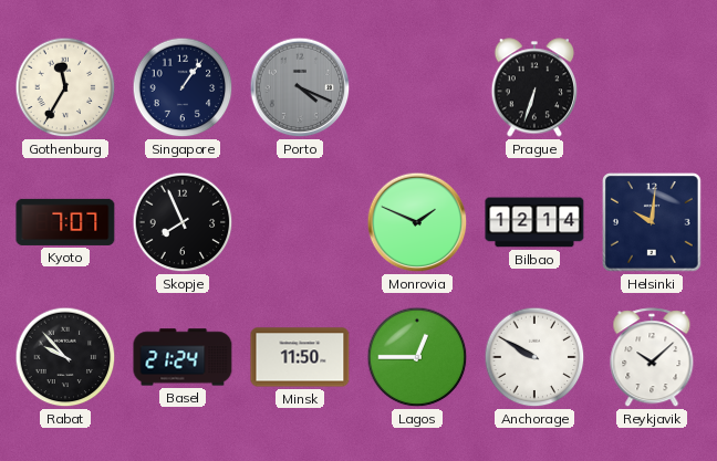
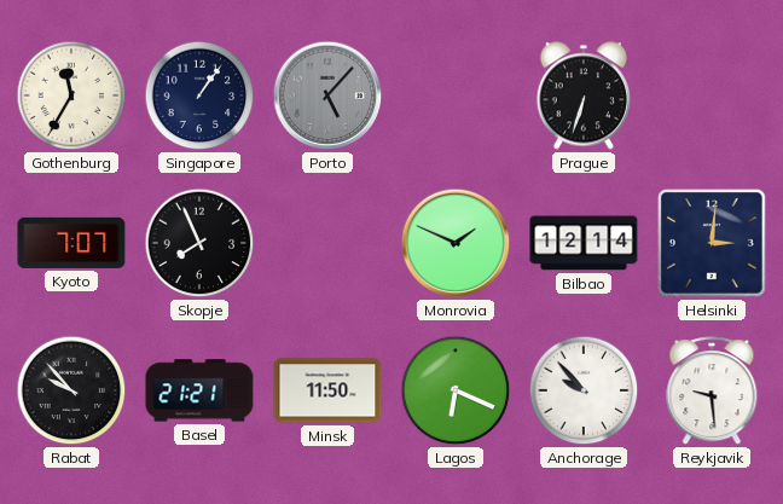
Porto: 4:19 -> 5:07 (327, 95)
Helsinki: 10:01 -> 3:01 (713, 244)
Basel: 21:24 -> 21:21 (199, 390)
Lagos: 12:45 -> 6:19 (456, 390)
Anchorage: 9:50 -> 9:53 (584, 390)
Reykjavik: 10:08 -> 9:29 (712, 392)
